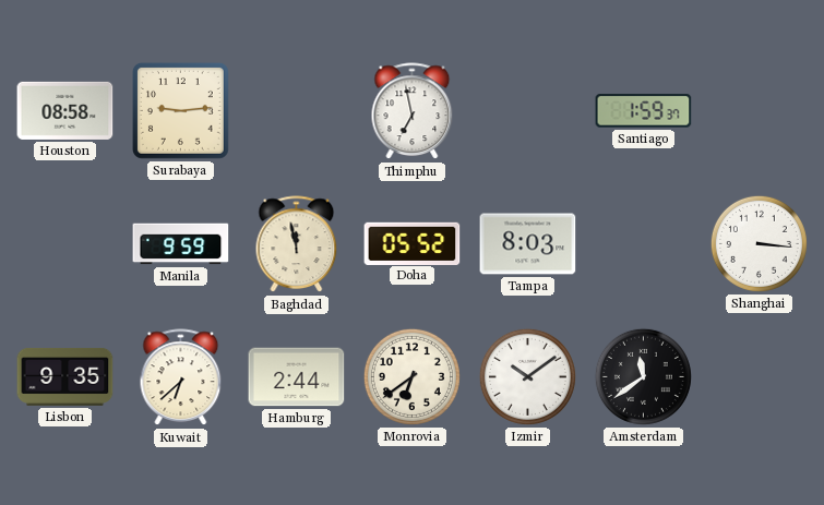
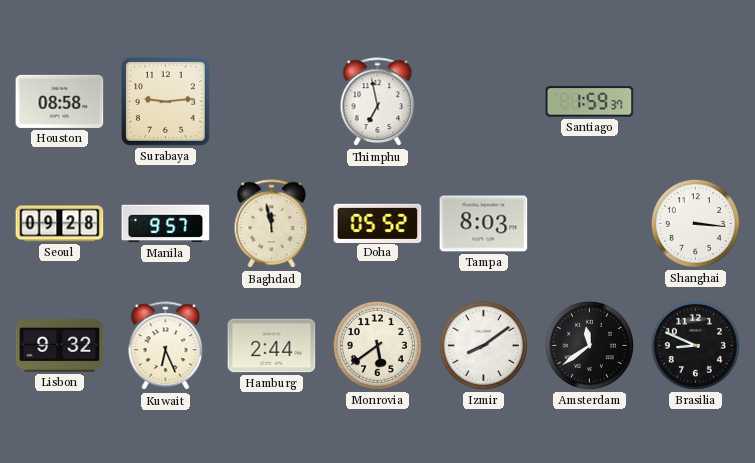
Seoul: none -> 09:28 (60, 224)
Manila: 9:59 -> 9:57 (166, 224)
Lisbon: 9:35 -> 9:32 (60, 345)
Kuwait: 6:38 -> 6:26 (166, 346)
Monrovia: 6:39 -> 5:39 (377, 345)
Izmir: 10:09 -> 8:09 (483, 345)
Brasilia: none -> 8:49 (695, 345)
